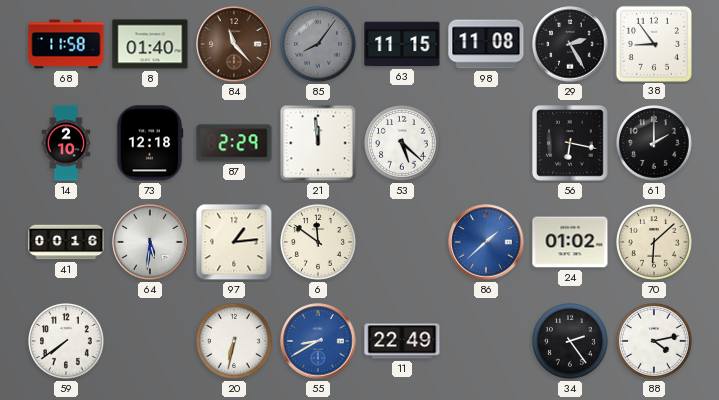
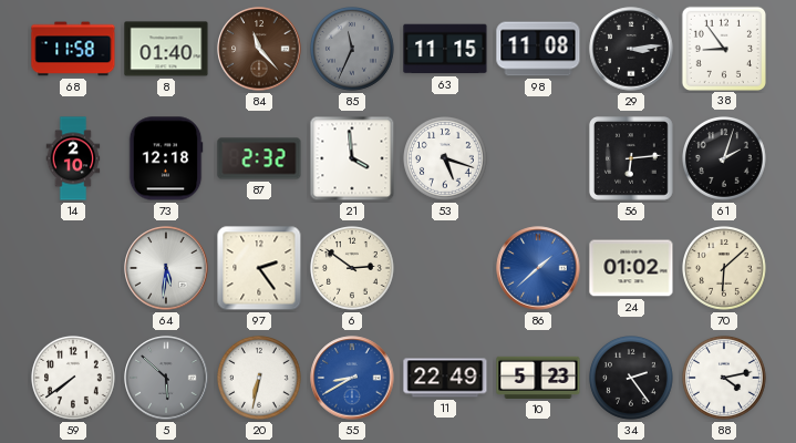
85: 8:06 -> 11:34 (353, 50)
29: 2:25 -> 3:14 (631, 49)
87: 2:29 -> 2:32 (259, 158)
21: 11:59 -> 3:59 (352, 158)
53: 5:22 -> 5:18 (446, 159)
56: 6:17 -> 6:14 (632, 159)
61: 2:00 -> 2:03 (725, 159)
41: 00:16 -> none (66, 242)
97: 1:14 -> 2:24 (259, 268)
6: 11:51 -> 2:51 (353, 269)
5: none -> 5:52 (166, 378)
10: none -> 5:23 (538, 378)
